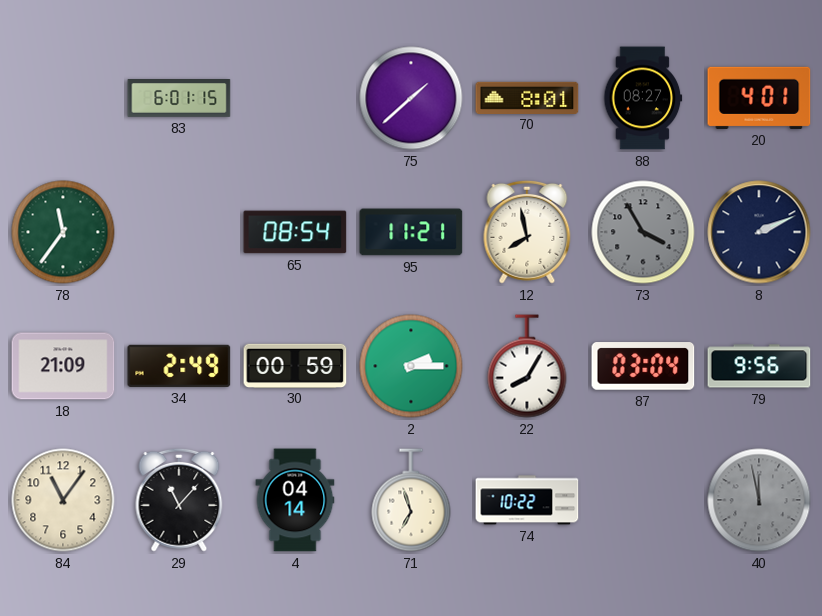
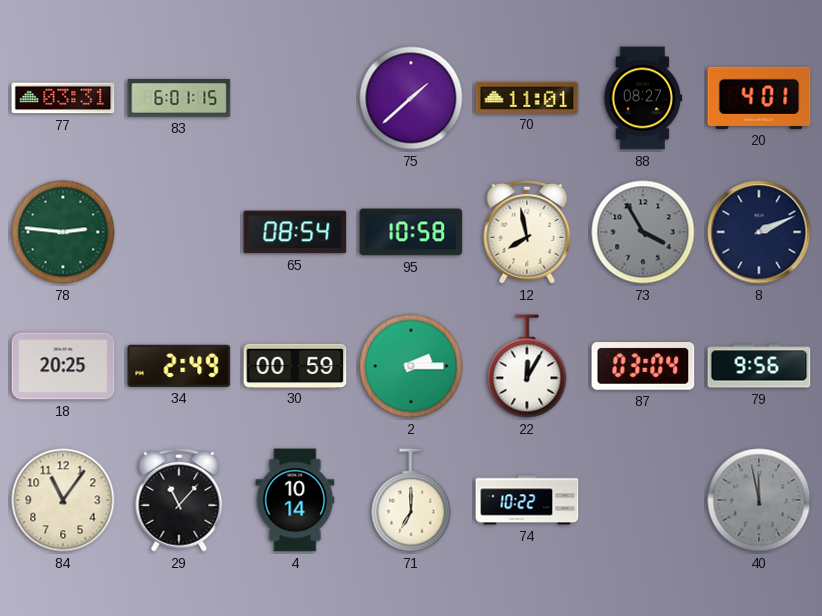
77: none -> 03:31 (63, 98)
70: 8:01 -> 11:01 (527, 97)
78: 11:36 -> 2:46 (63, 232)
95: 11:21 -> 10:58 (411, 232)
18: 21:09 -> 20:25 (63, 366)
22: 8:05 -> 12:05 (527, 366)
4: 04:14 -> 10:14 (295, 500)
71: 6:57 -> 7:00 (411, 500)
